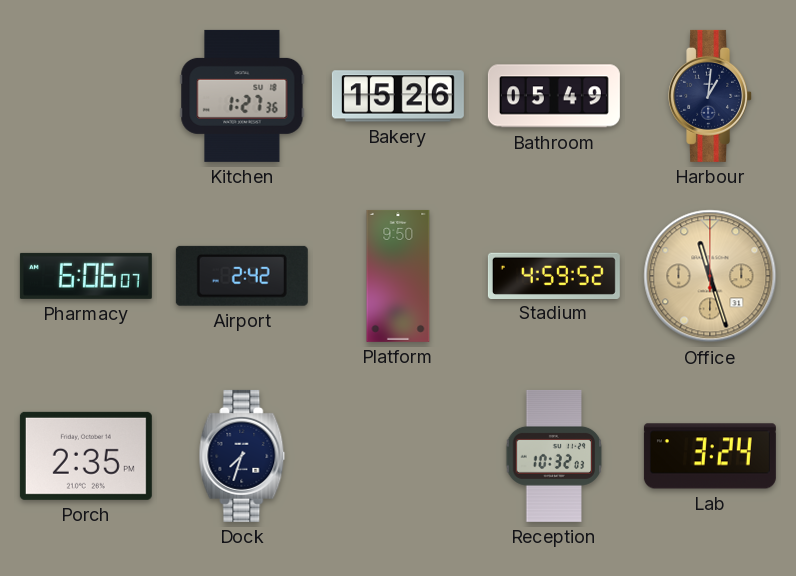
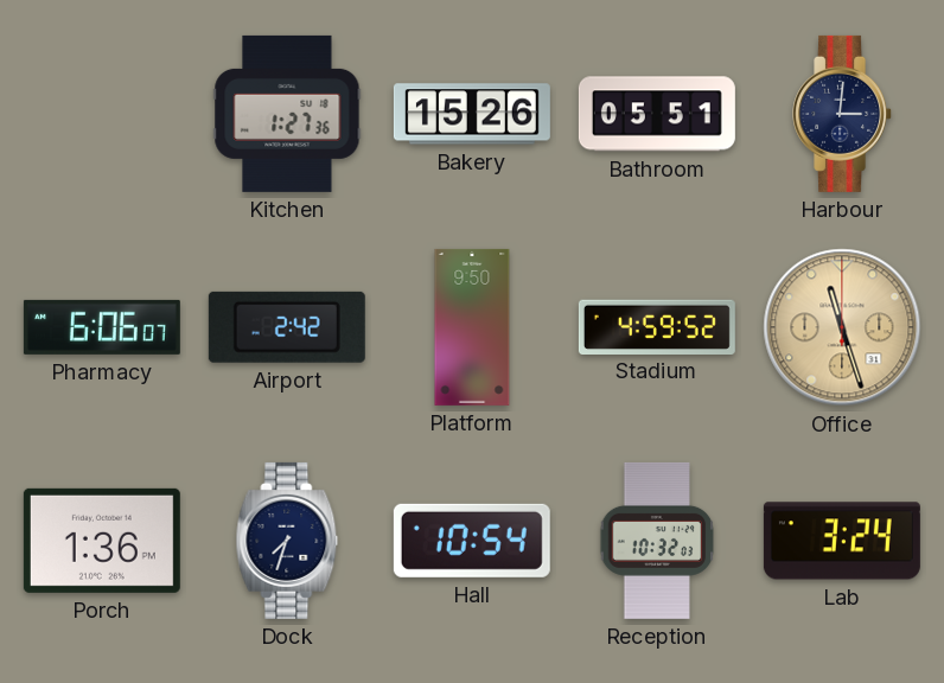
Bathroom: 05:49 -> 05:51 (657, 114)
Harbour: 1:01 -> 3:01 (843, 114)
Porch: 2:35 -> 1:36 (102, 541)
Hall: none -> 10:54 (472, 541)
